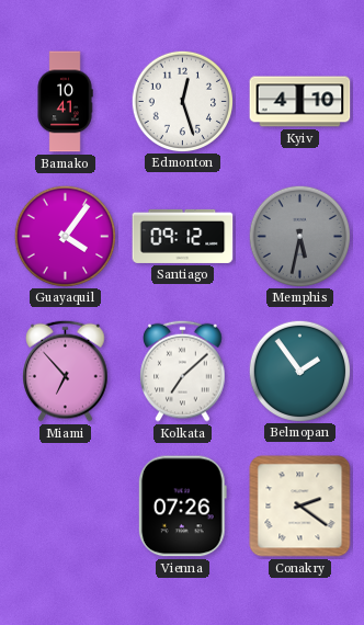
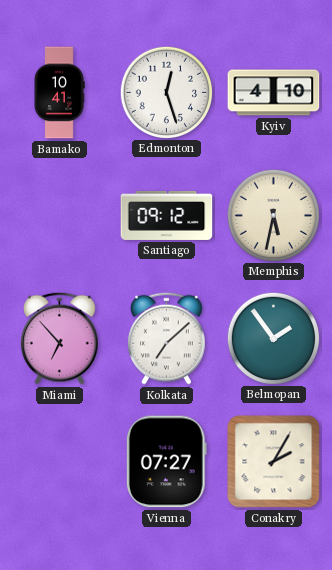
Guayaquil: 4:06 -> none (65, 236)
Memphis dial: grey -> cream (273, 215)
Vienna: 07:26 -> 07:27 (166, 462)
Conakry: 2:21 -> 2:05 (274, 462)
